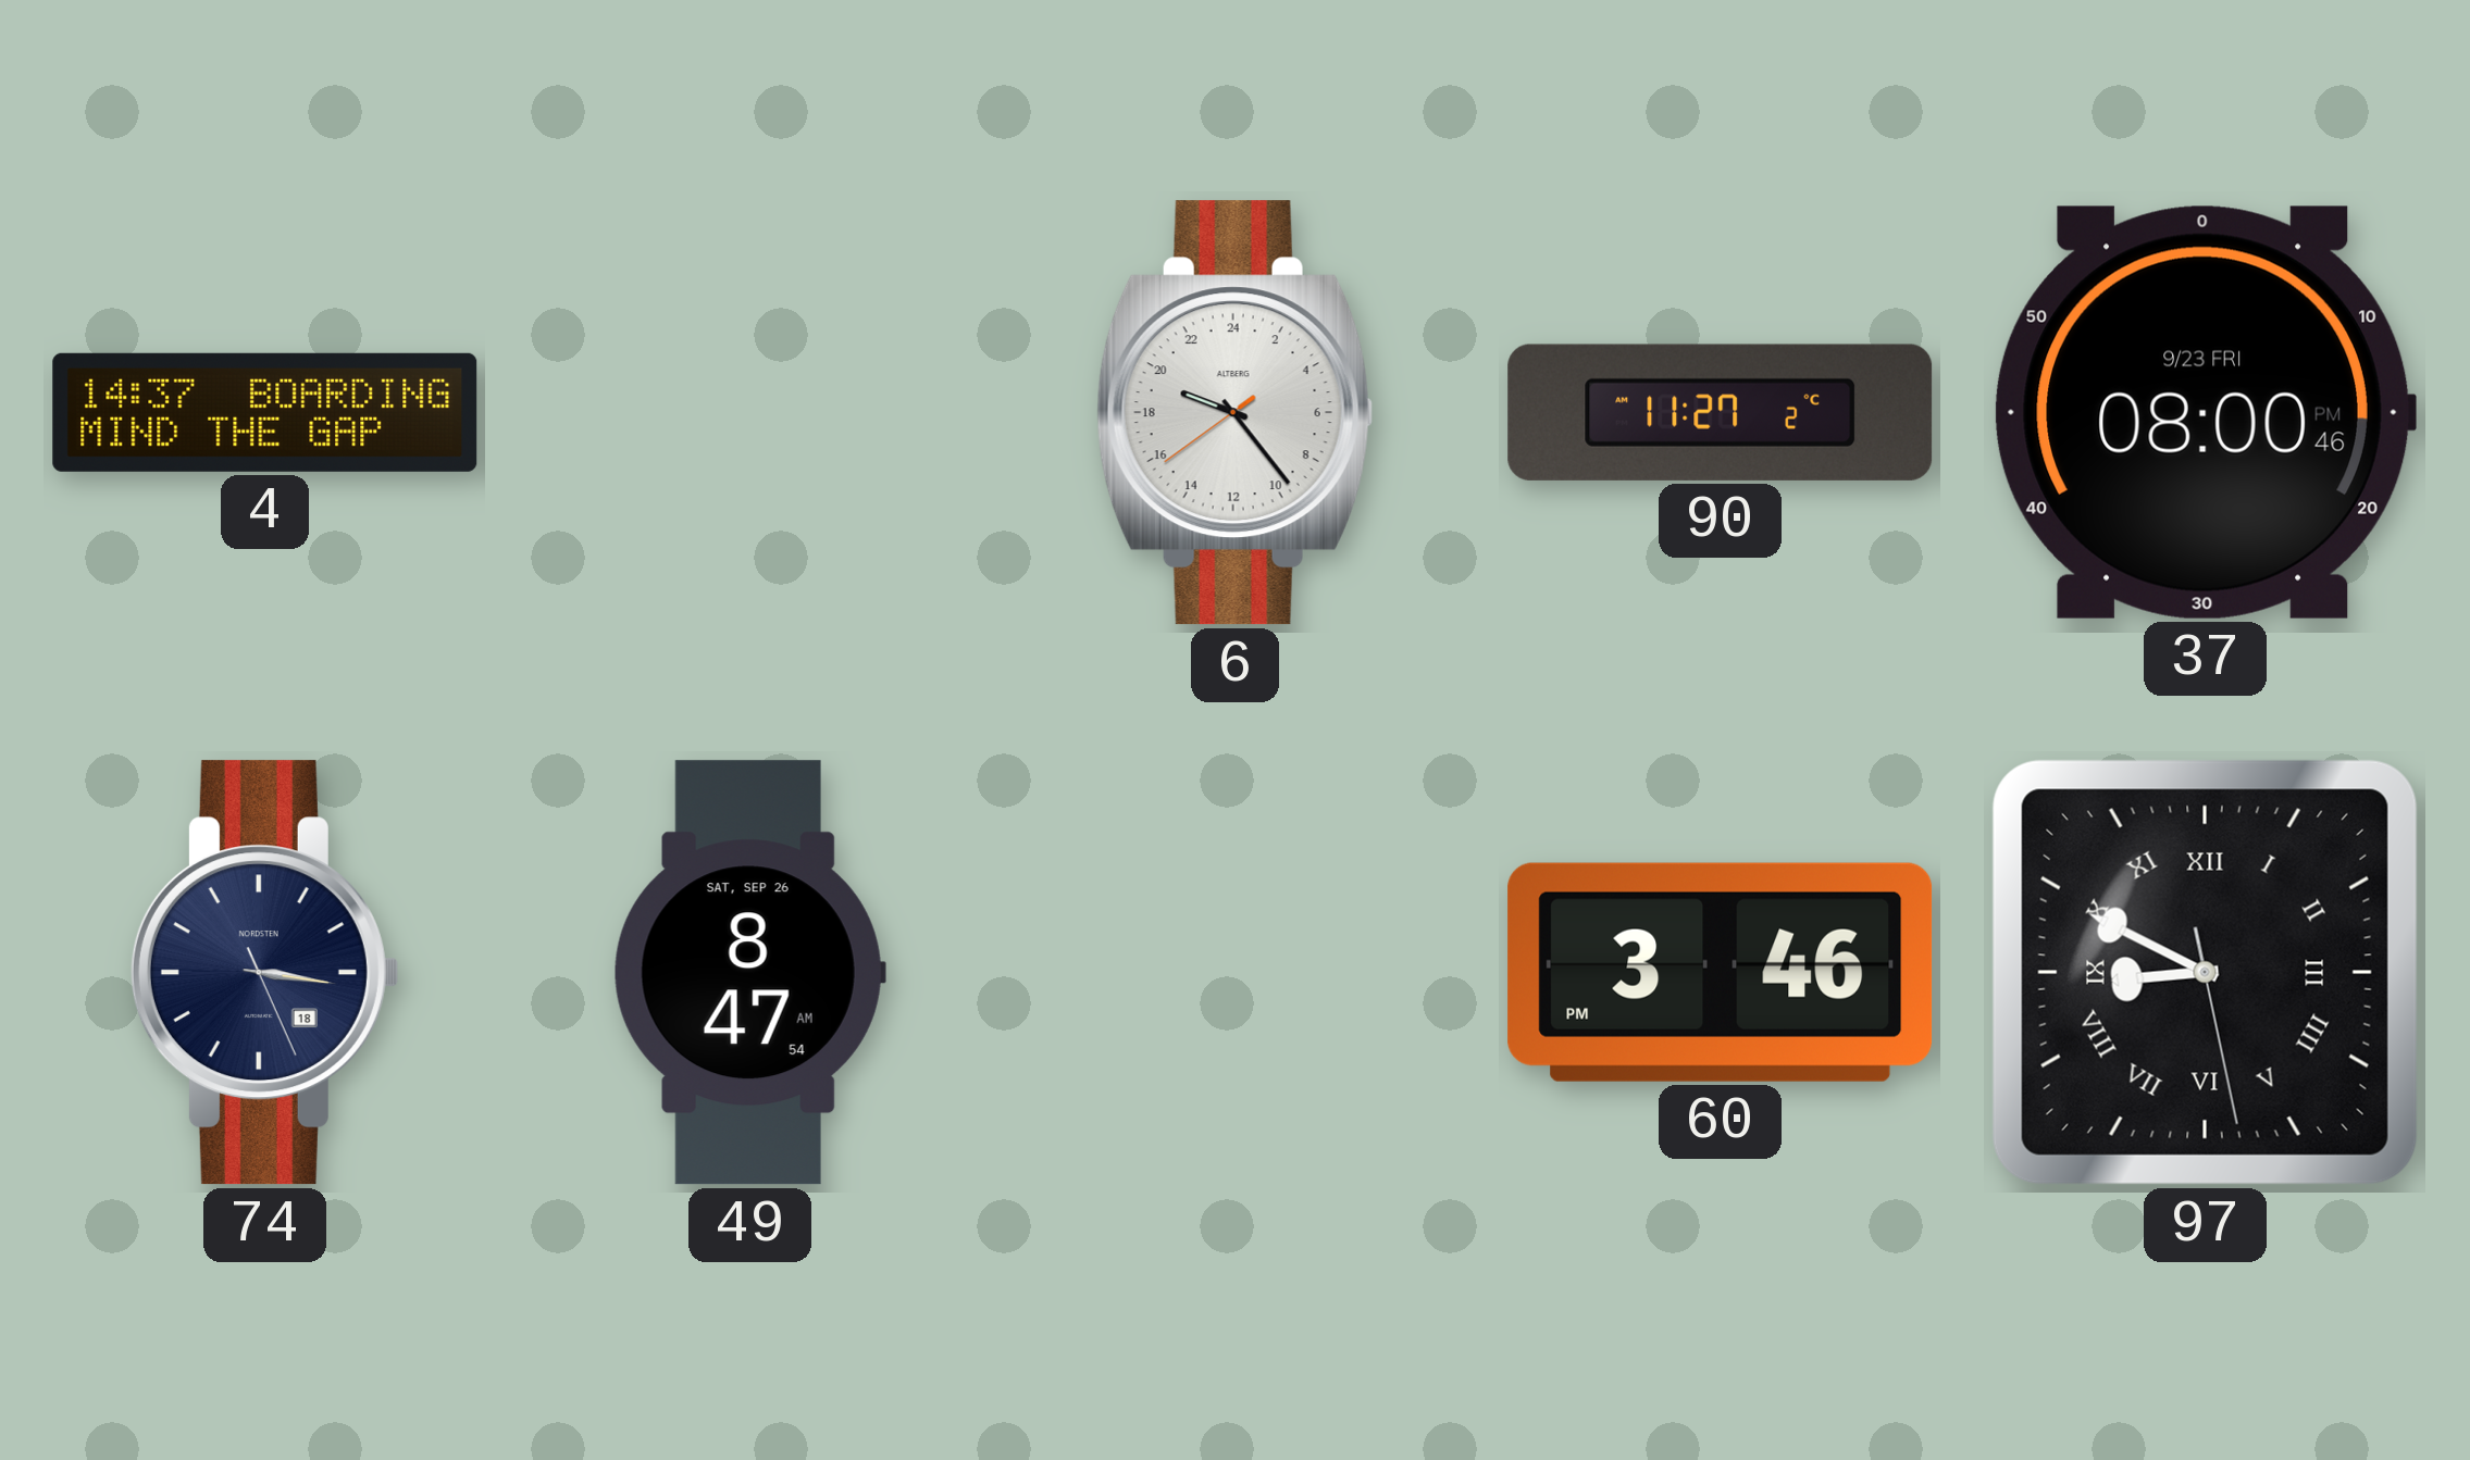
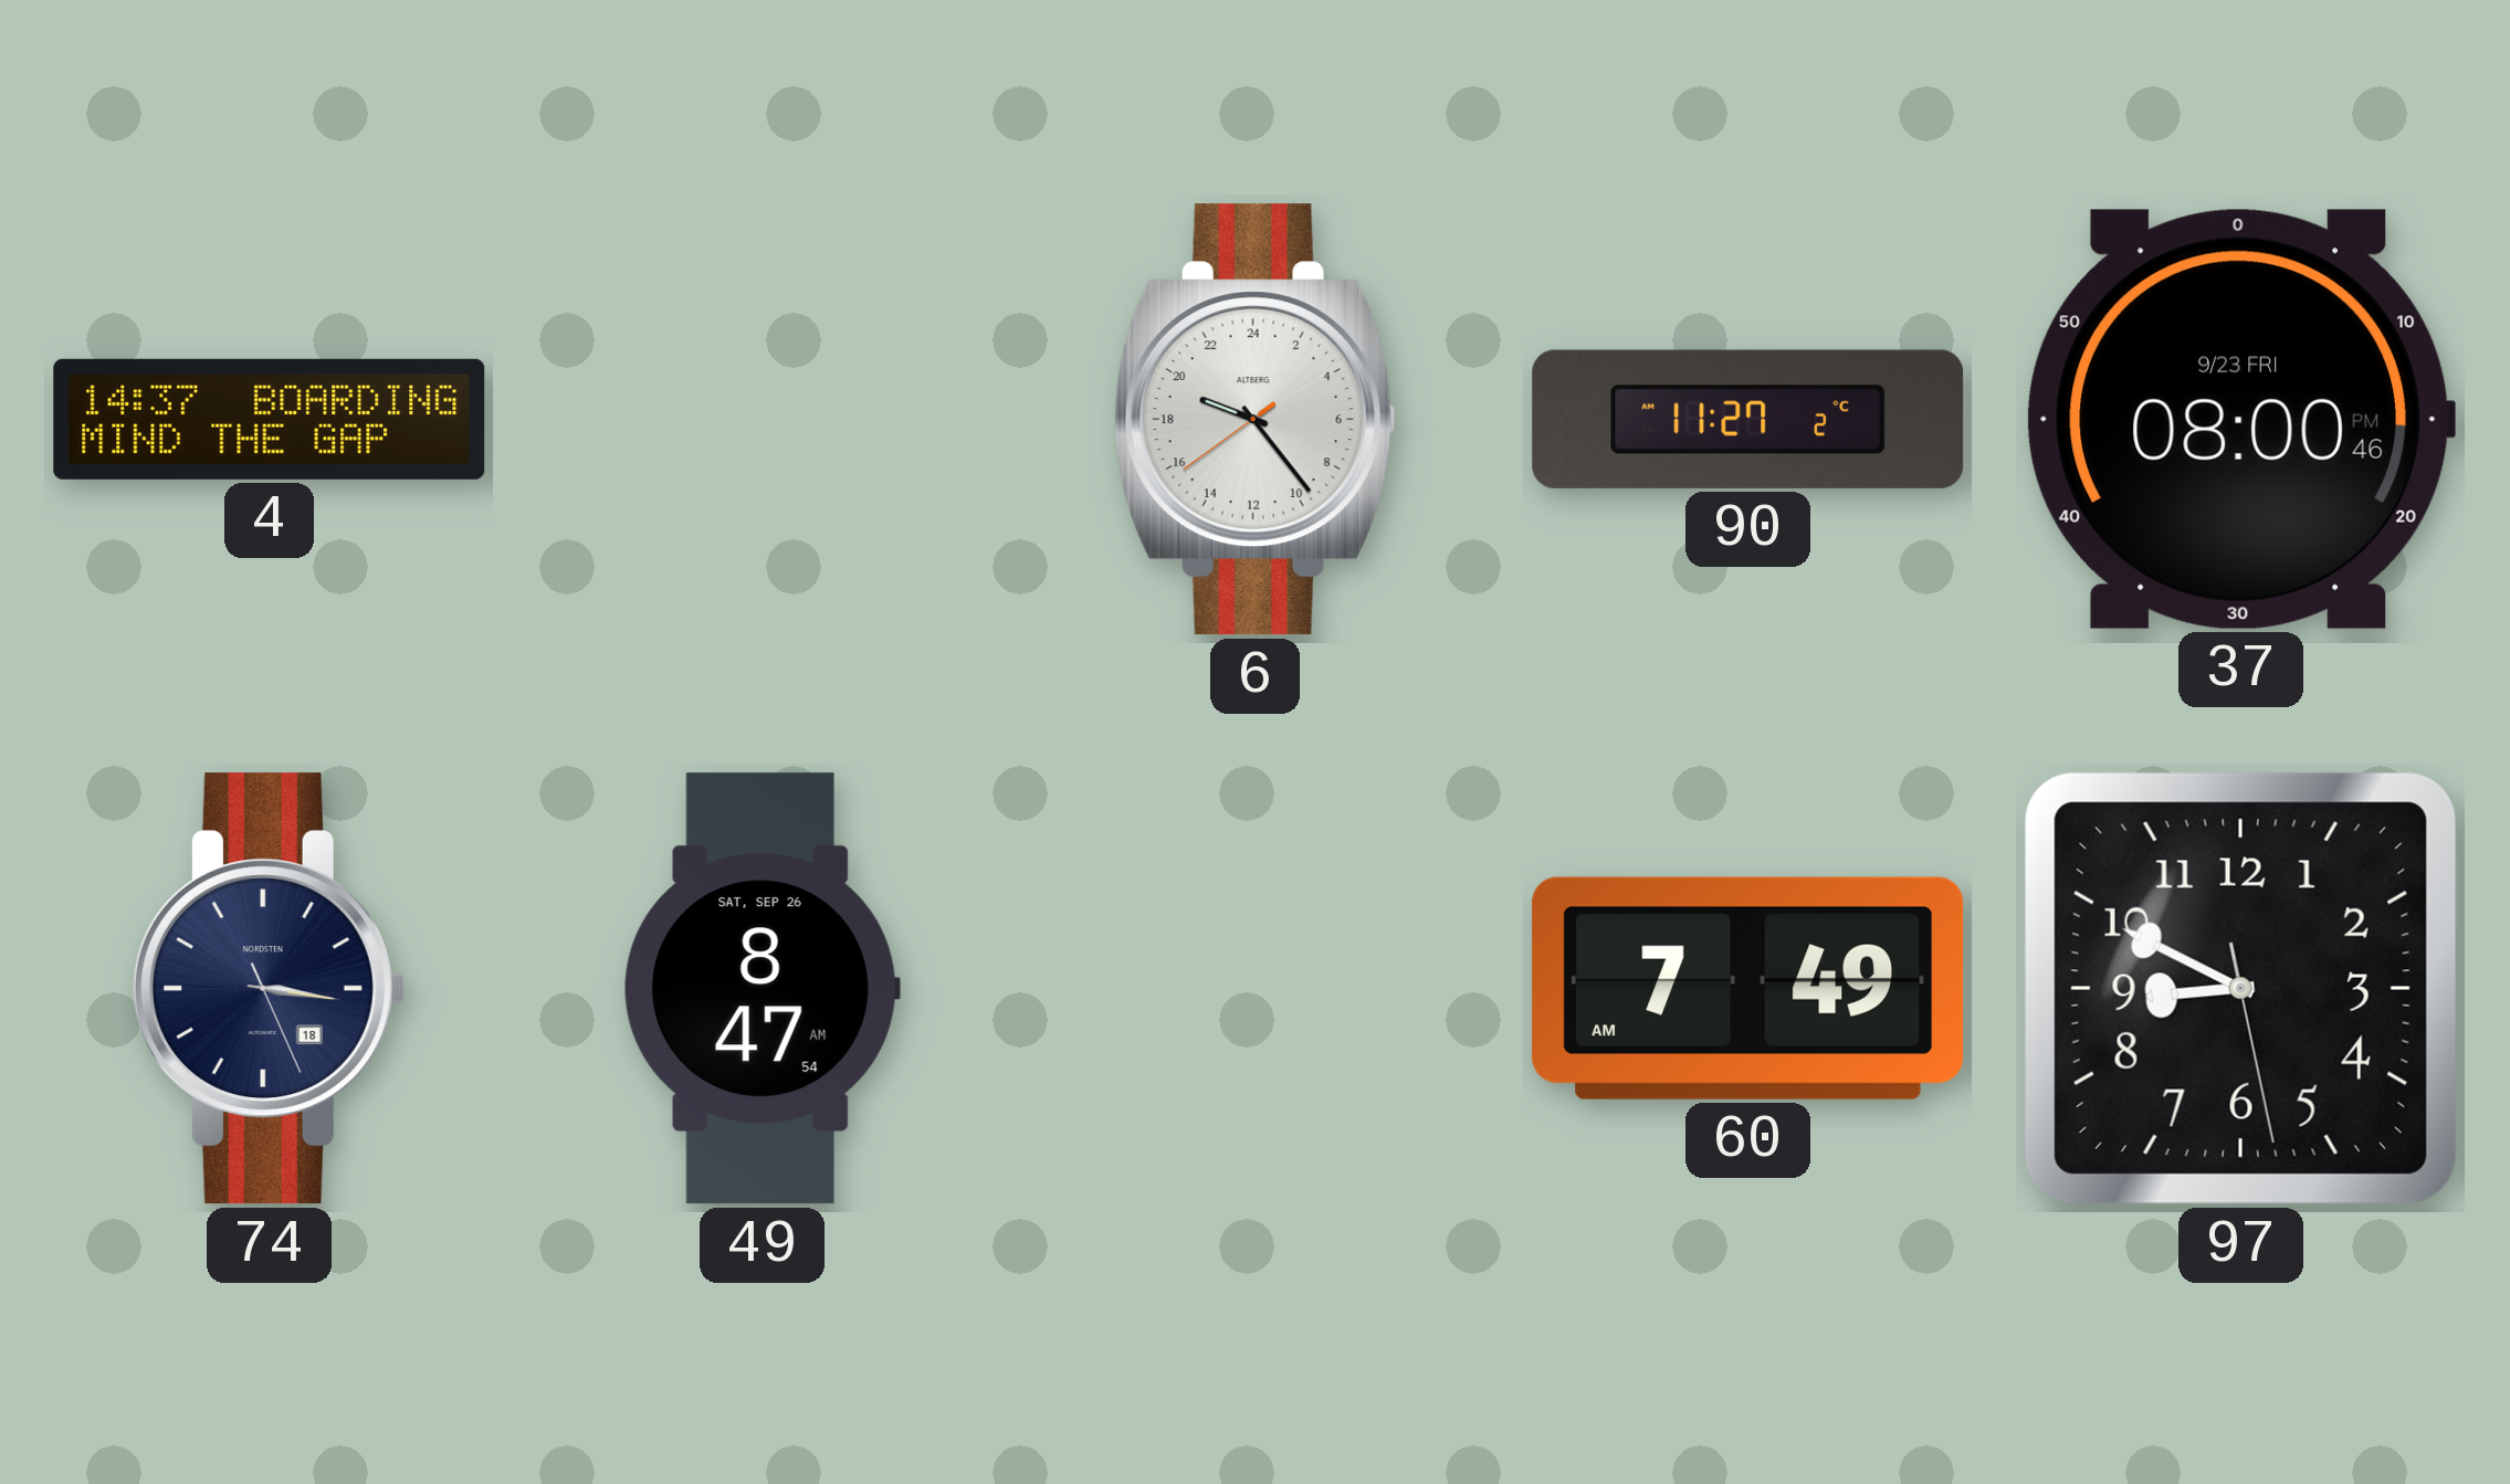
60: 3:46 -> 7:49 (1748, 988)
97 numerals: Roman -> Arabic (2240, 988)
